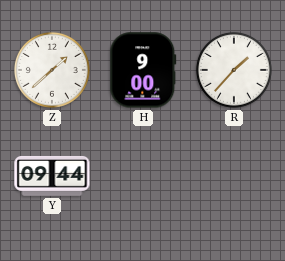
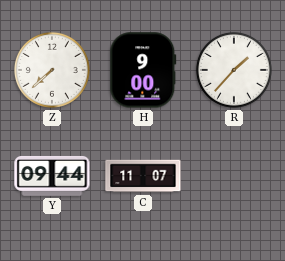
Z: 1:38 -> 7:38 (52, 70)
C: none -> 11:07 (143, 176)
